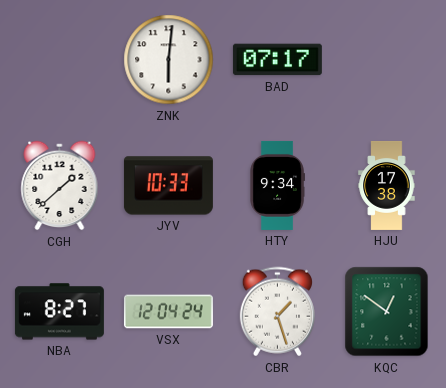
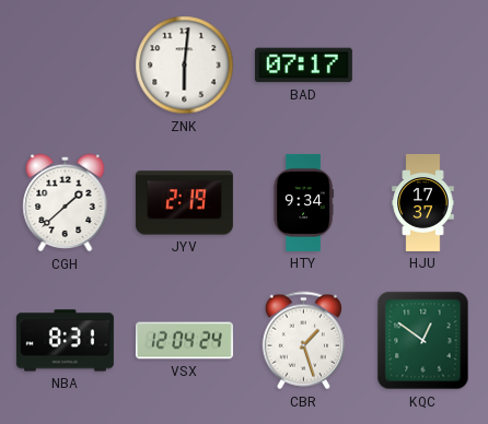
JYV: 10:33 -> 2:19 (184, 203)
HJU: 17:38 -> 17:37 (423, 202)
NBA: 8:27 -> 8:31 (65, 341)
